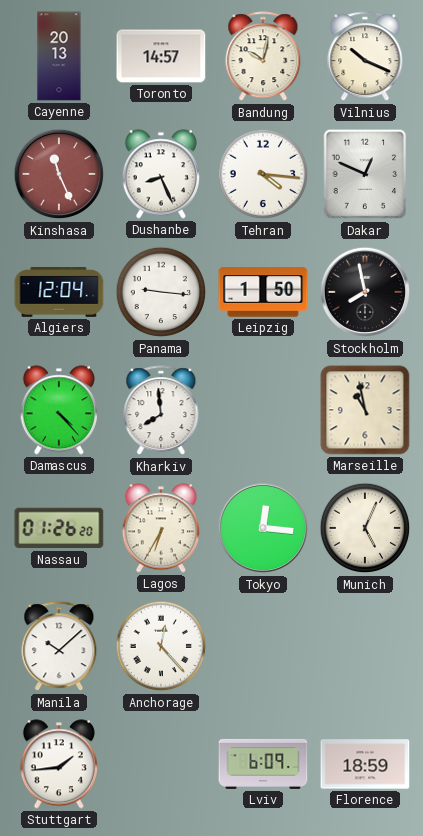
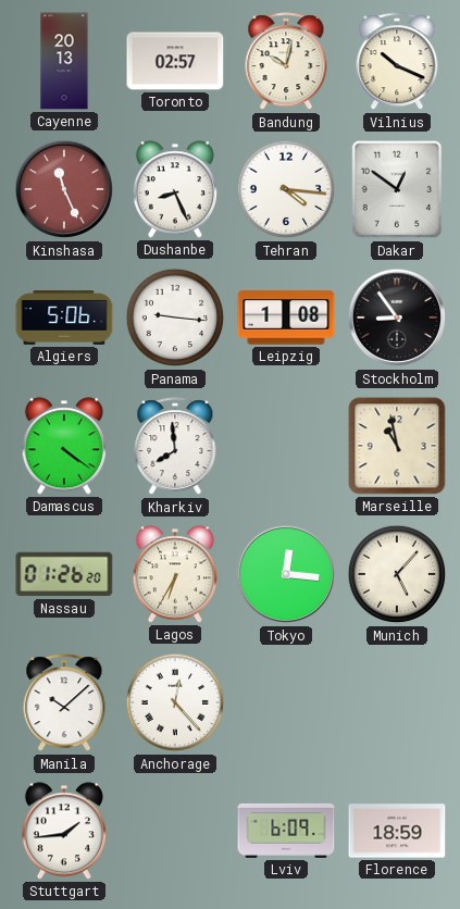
Toronto: 14:57 -> 02:57 (175, 61)
Dakar: 12:49 -> 12:51 (397, 189)
Algiers: 12:04 -> 5:06 (64, 319)
Leipzig: 1:50 -> 1:08 (286, 317)
Stockholm: 7:58 -> 8:54 (397, 317)
Damascus: 4:23 -> 4:21 (64, 446)
Munich: 5:04 -> 5:07 (397, 574)
